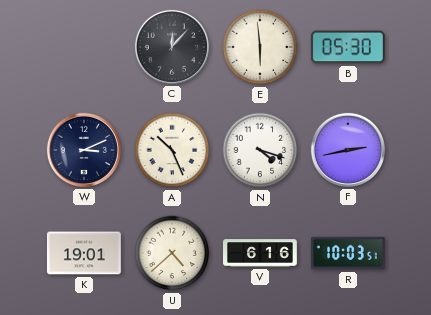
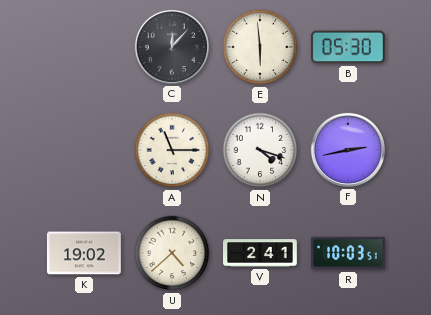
W: 3:11 -> none (84, 150)
A: 10:26 -> 11:15 (172, 150)
K: 19:01 -> 19:02 (84, 253)
V: 6:16 -> 2:41 (261, 253)
